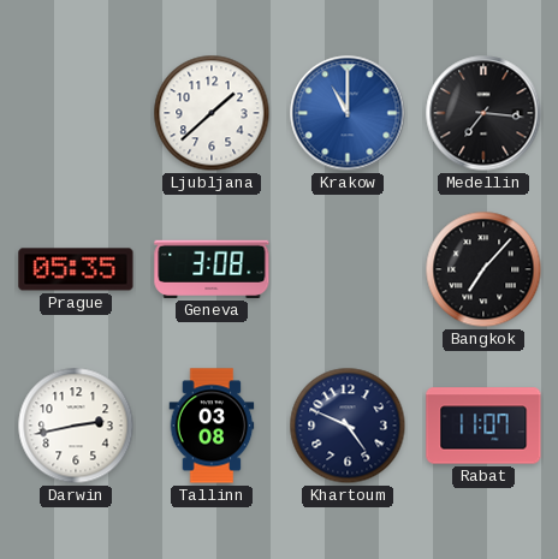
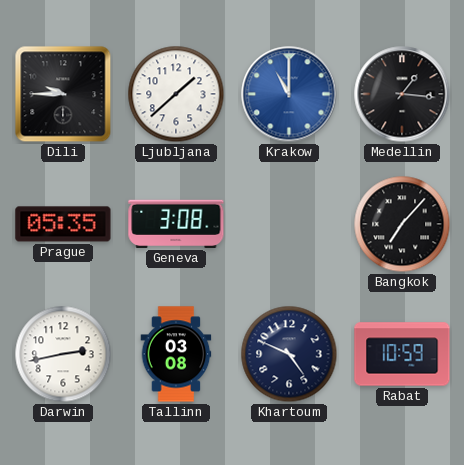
Dili: none -> 9:45 (63, 94)
Medellin: 7:16 -> 1:16 (402, 94)
Rabat: 11:07 -> 10:59 (402, 354)
